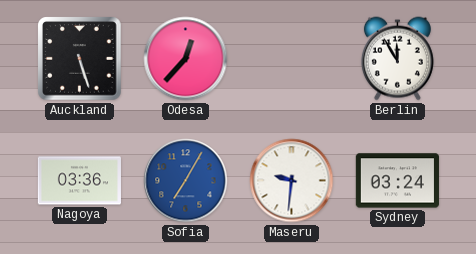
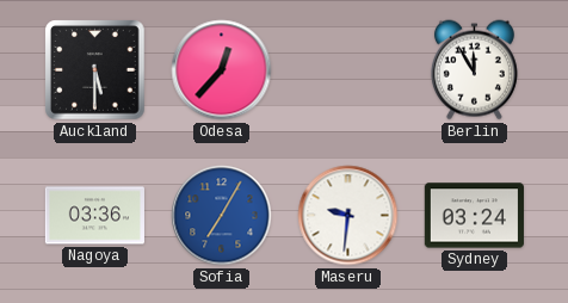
Auckland: 5:27 -> 5:30 (95, 70)
